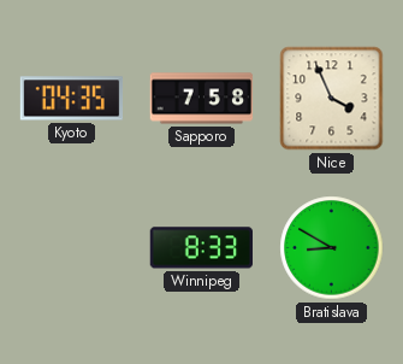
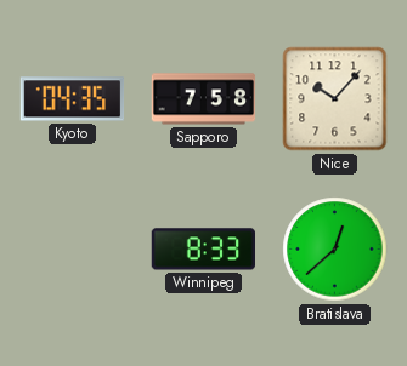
Nice: 3:56 -> 10:07 (335, 99)
Bratislava: 8:50 -> 12:38 (335, 250)
